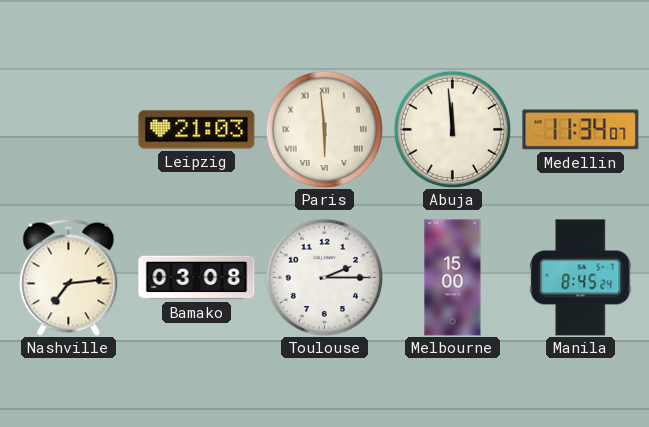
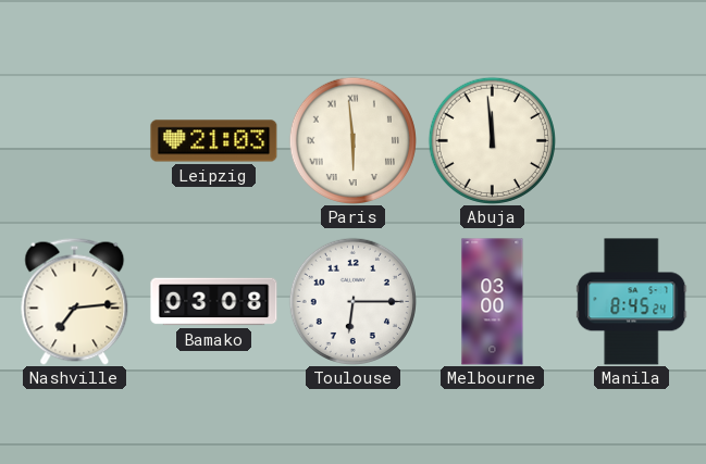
Medellin: 11:34 -> none (581, 130)
Toulouse: 2:15 -> 6:15 (352, 301)
Melbourne: 15:00 -> 03:00 (493, 302)
